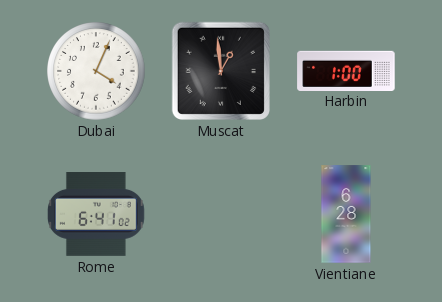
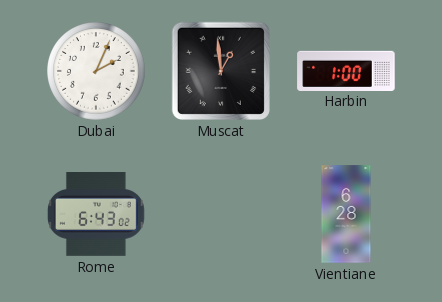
Dubai: 4:04 -> 2:04 (96, 71)
Rome: 6:41 -> 6:43 (97, 215)
